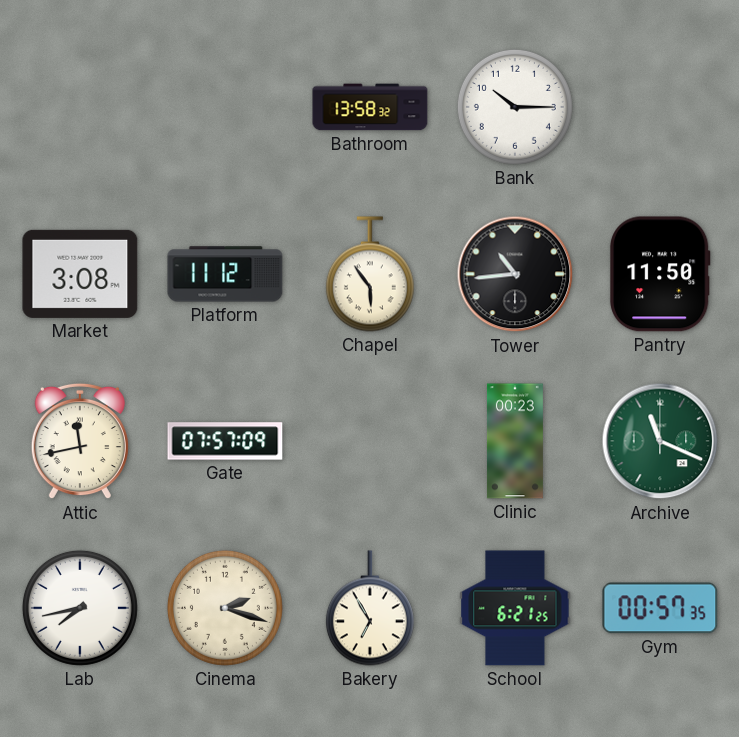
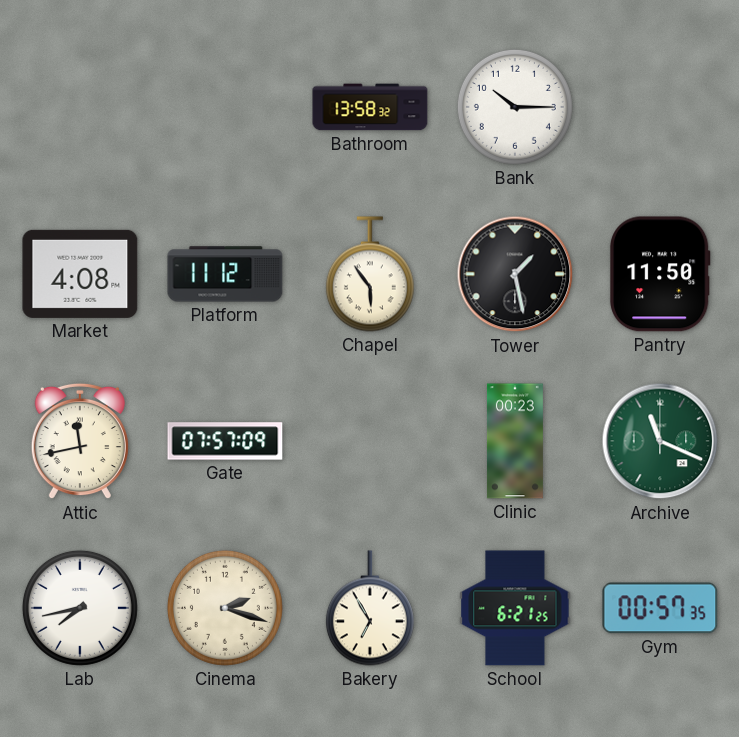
Market: 3:08 -> 4:08 (80, 274)
Tower: 10:44 -> 1:28 (515, 274)
